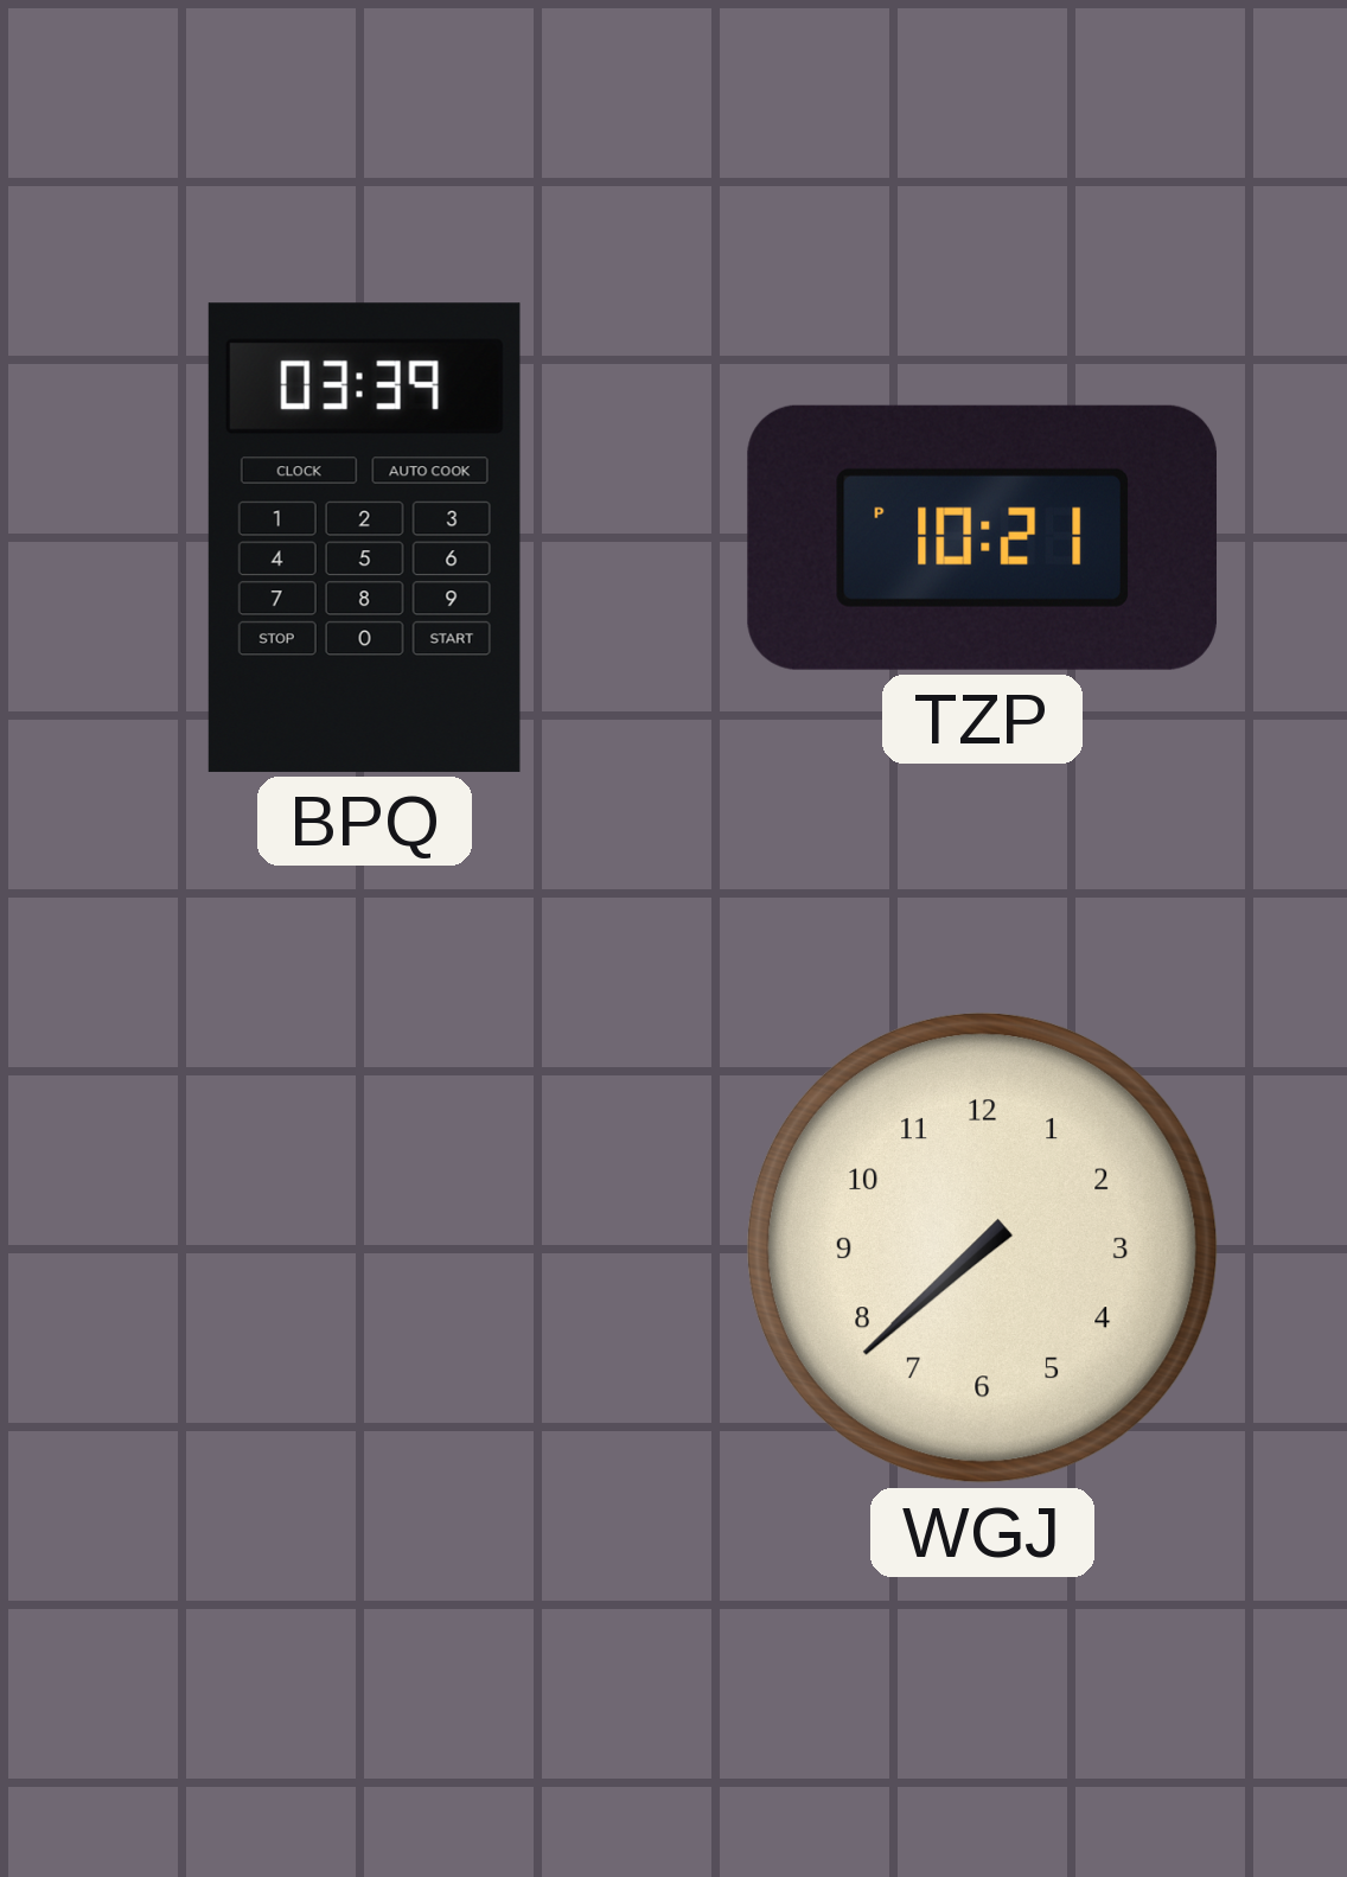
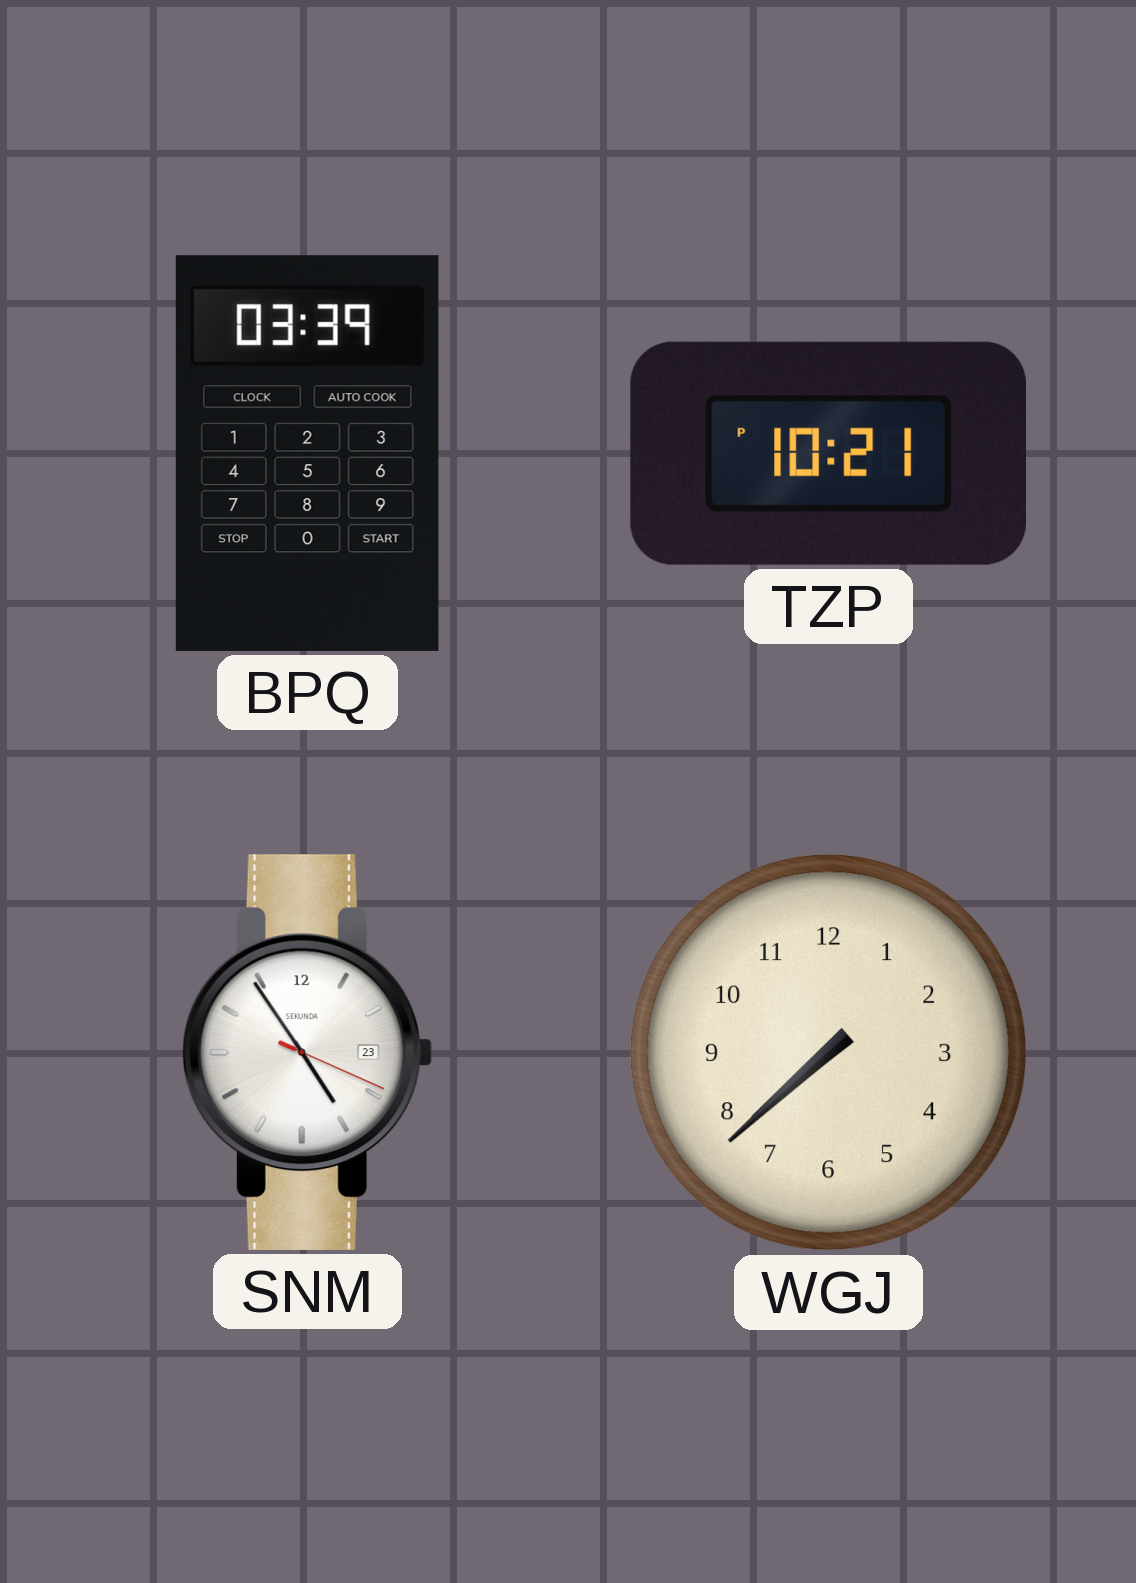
SNM: none -> 4:54 (307, 1052)
